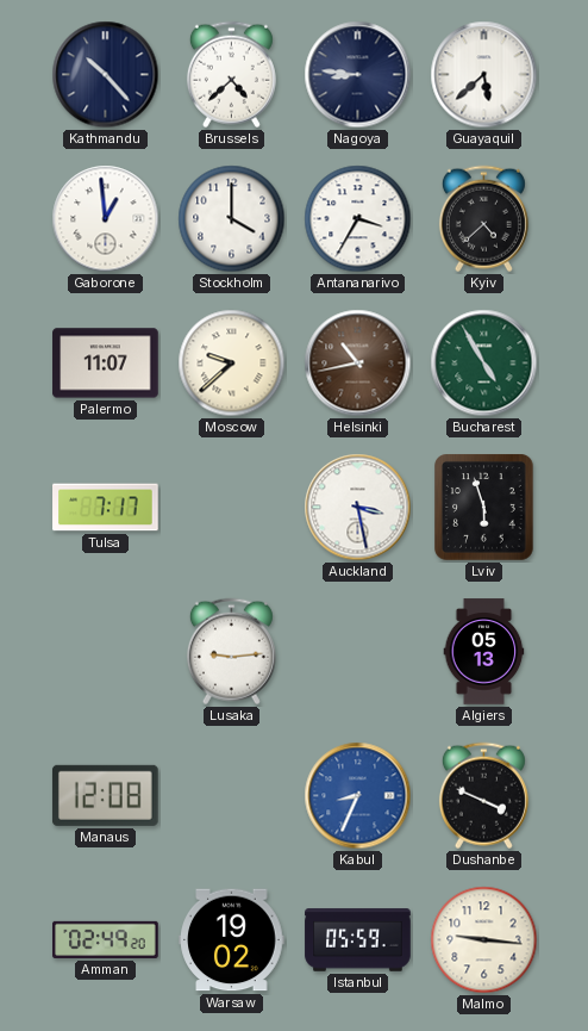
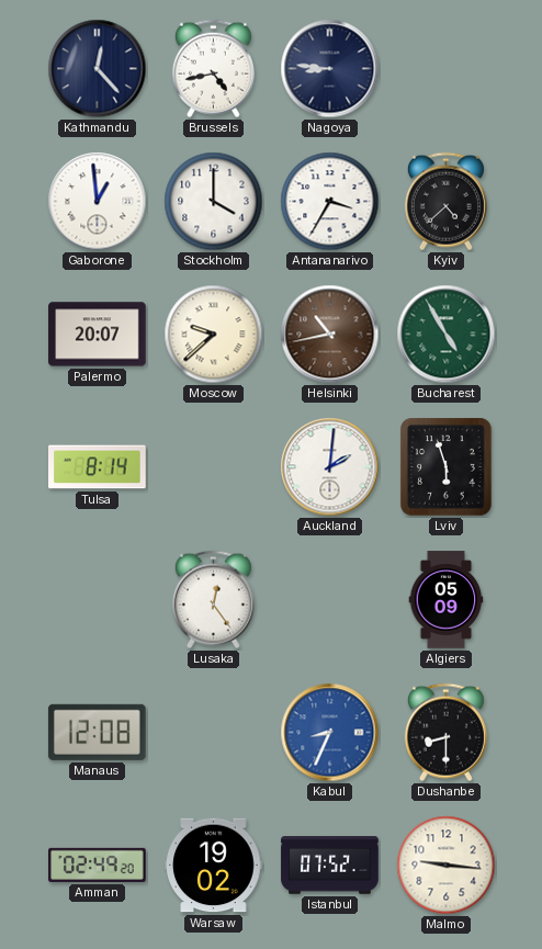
Kathmandu: 10:23 -> 12:23 (98, 69)
Brussels: 4:38 -> 4:43 (213, 69)
Guayaquil: 5:38 -> none (484, 75)
Palermo: 11:07 -> 20:07 (98, 335)
Tulsa: 7:17 -> 8:14 (98, 467)
Auckland: 3:28 -> 2:01 (330, 467)
Lusaka: 9:14 -> 12:24 (213, 600)
Algiers: 05:13 -> 05:09 (447, 600)
Dushanbe: 3:49 -> 8:30 (445, 733)
Istanbul: 05:59 -> 07:52 (330, 866)
